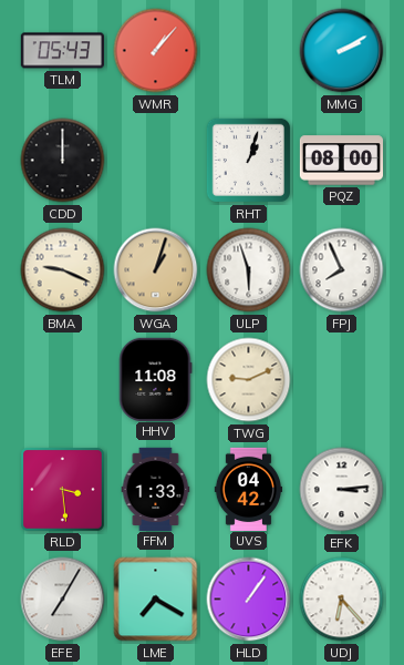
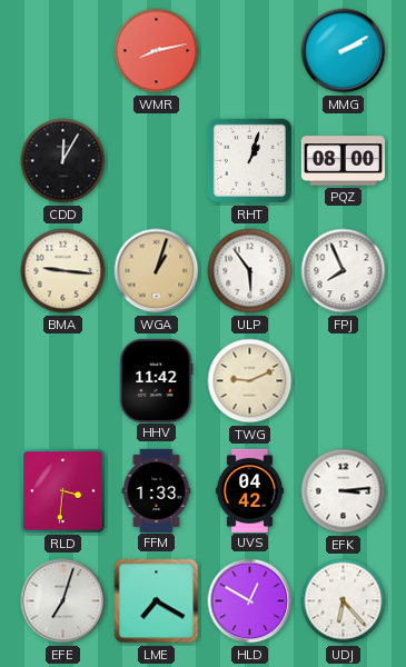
TLM: 05:43 -> none (62, 51)
WMR: 1:07 -> 8:13 (157, 51)
CDD: 12:00 -> 12:05 (63, 161)
BMA: 9:19 -> 9:16 (63, 271)
ULP: 5:57 -> 5:54 (250, 271)
HHV: 11:08 -> 11:42 (156, 380)
RLD: 3:29 -> 3:31 (63, 491)
EFE: 7:05 -> 7:03 (63, 601)
HLD: 1:06 -> 12:50 (250, 601)
